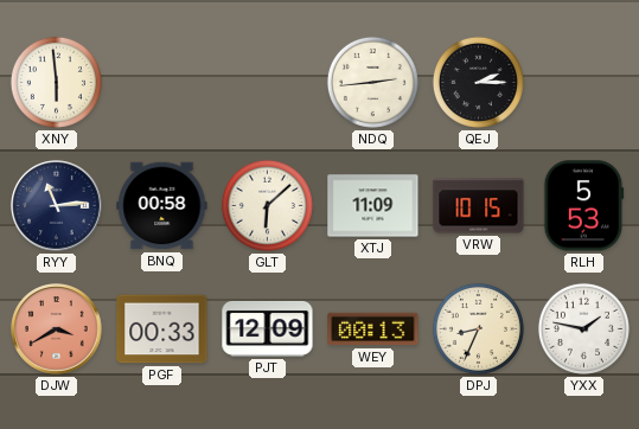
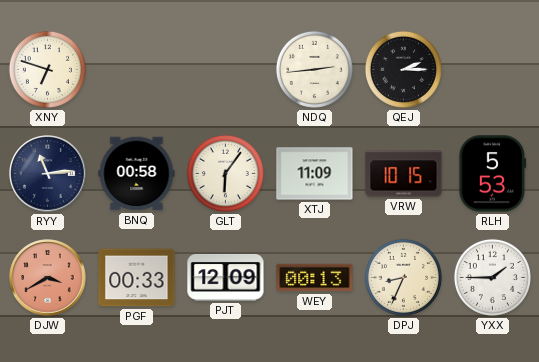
XNY: 5:59 -> 6:48 (47, 69)
GLT: 6:08 -> 6:06 (225, 173)
YXX: 1:47 -> 1:45 (492, 277)
